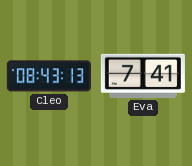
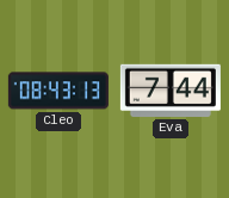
Eva: 7:41 -> 7:44 (171, 91)
